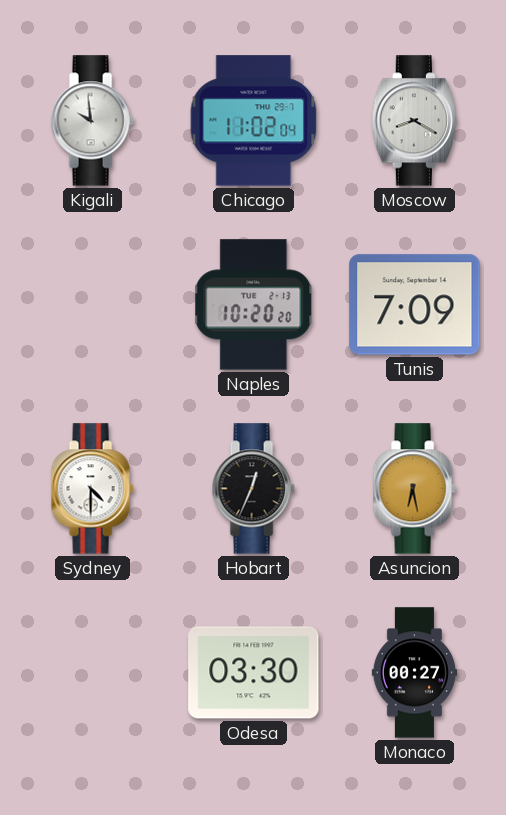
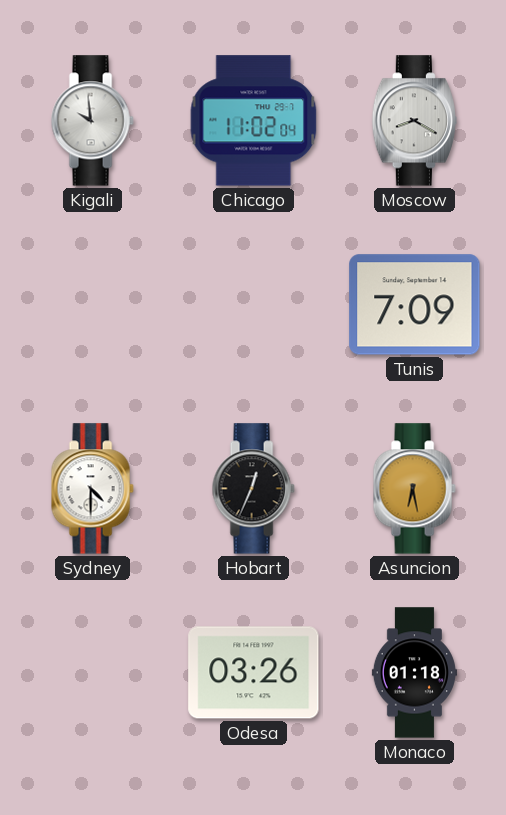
Naples: 10:20 -> none (254, 305)
Odesa: 03:30 -> 03:26 (254, 673)
Monaco: 00:27 -> 01:18 (414, 673)
